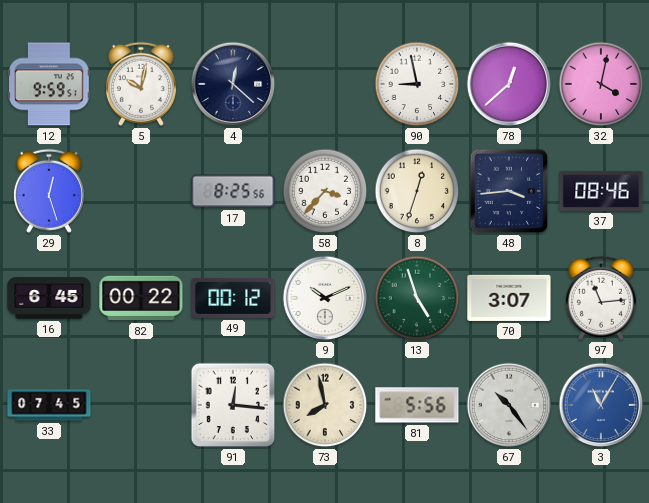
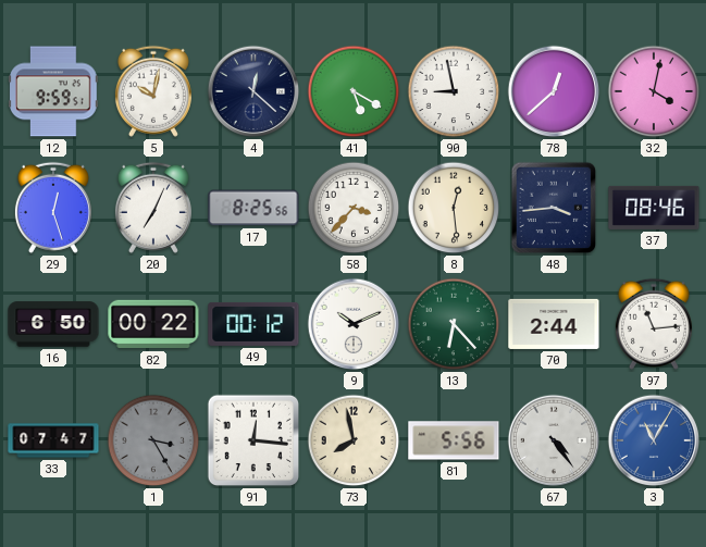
41: none -> 5:20 (354, 91)
20: none -> 7:04 (153, 208)
8: 12:33 -> 12:29 (454, 208)
16: 6:45 -> 6:50 (53, 324)
13: 4:57 -> 6:23 (454, 324)
70: 3:07 -> 2:44 (554, 324)
33: 07:45 -> 07:47 (53, 440)
1: none -> 3:25 (153, 440)
67: 10:24 -> 4:24 (554, 440)
